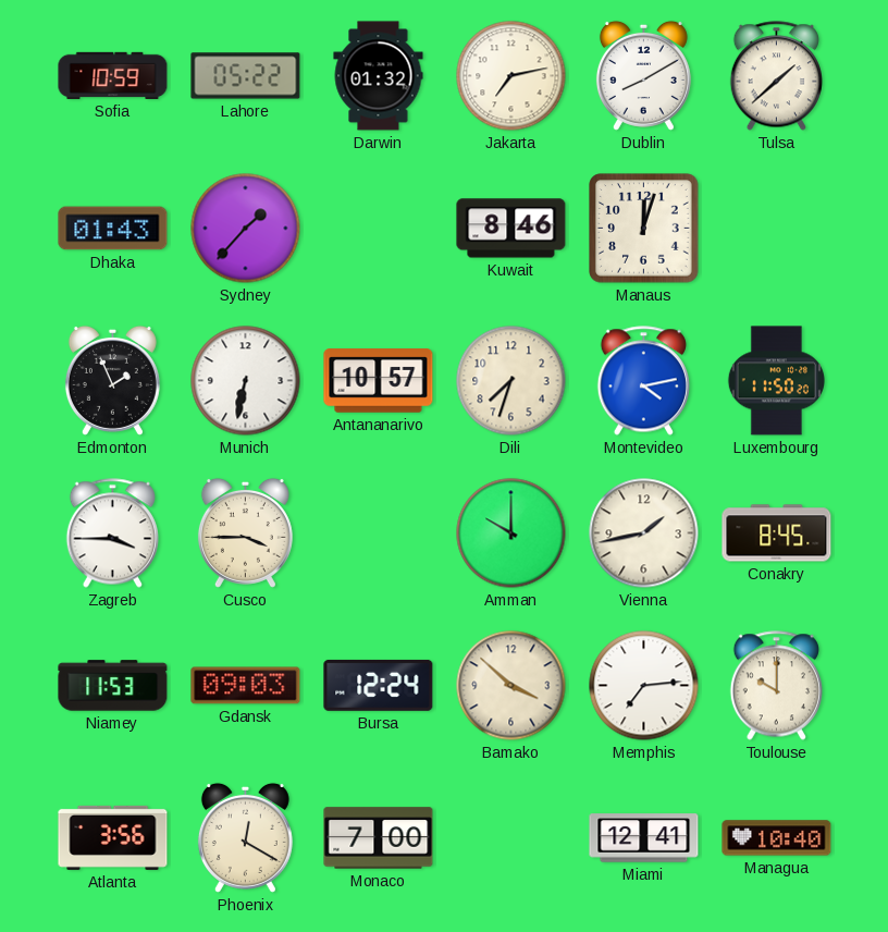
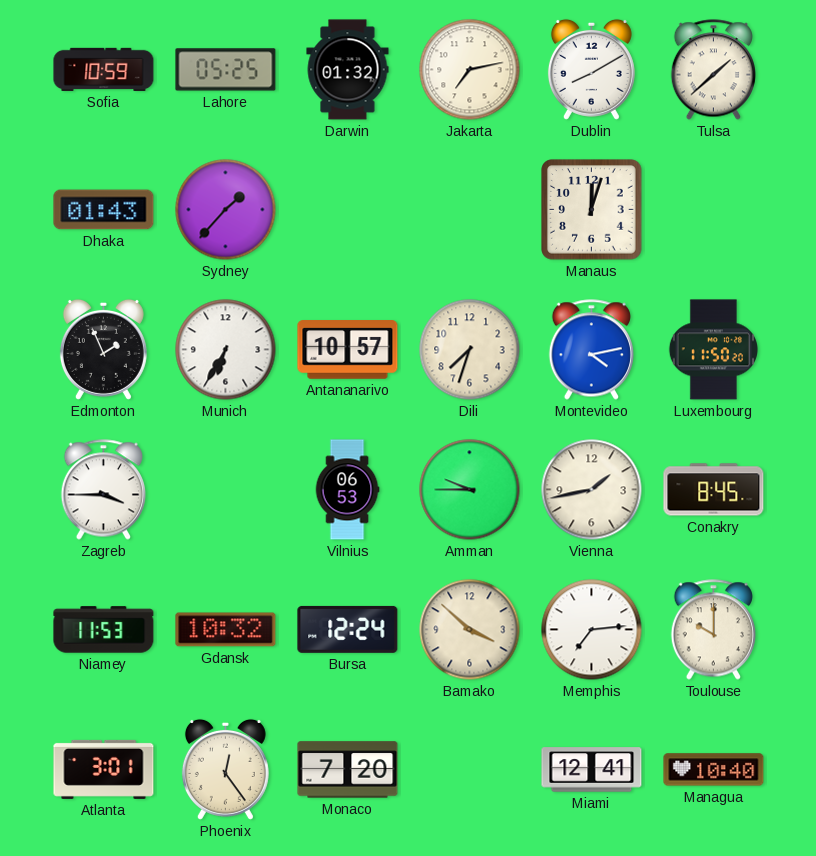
Lahore: 05:22 -> 05:25 (226, 70)
Kuwait: 8:46 -> none (511, 229)
Munich: 6:32 -> 6:35 (226, 350)
Cusco: 3:45 -> none (245, 532)
Vilnius: none -> 06:53 (347, 490)
Amman: 10:00 -> 9:45 (470, 490)
Gdansk: 09:03 -> 10:32 (226, 630)
Atlanta: 3:56 -> 3:01 (104, 769)
Phoenix: 12:20 -> 12:24 (225, 769)
Monaco: 7:00 -> 7:20 (348, 770)
